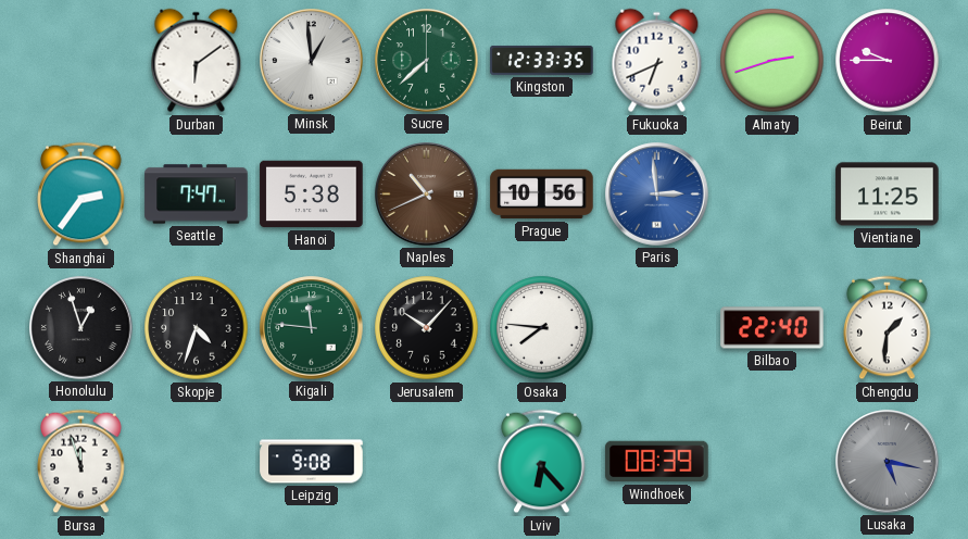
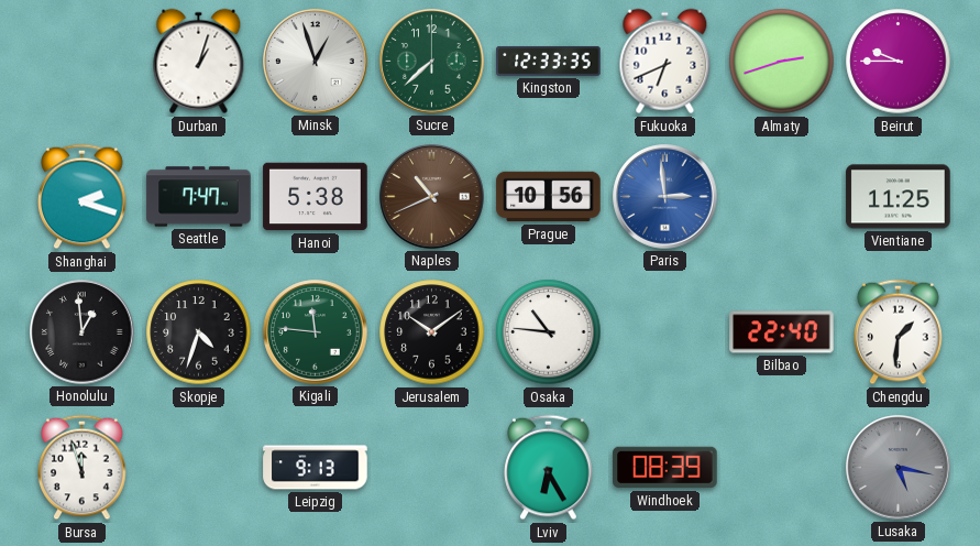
Durban: 6:09 -> 1:03 (199, 62)
Minsk: 12:59 -> 12:57 (316, 62)
Shanghai: 2:36 -> 2:18 (82, 197)
Honolulu: 12:57 -> 12:59 (82, 332)
Jerusalem: 10:07 -> 10:09 (432, 332)
Osaka: 7:46 -> 10:46 (549, 332)
Leipzig: 9:08 -> 9:13 (316, 468)
Lviv: 6:23 -> 6:25 (549, 468)
